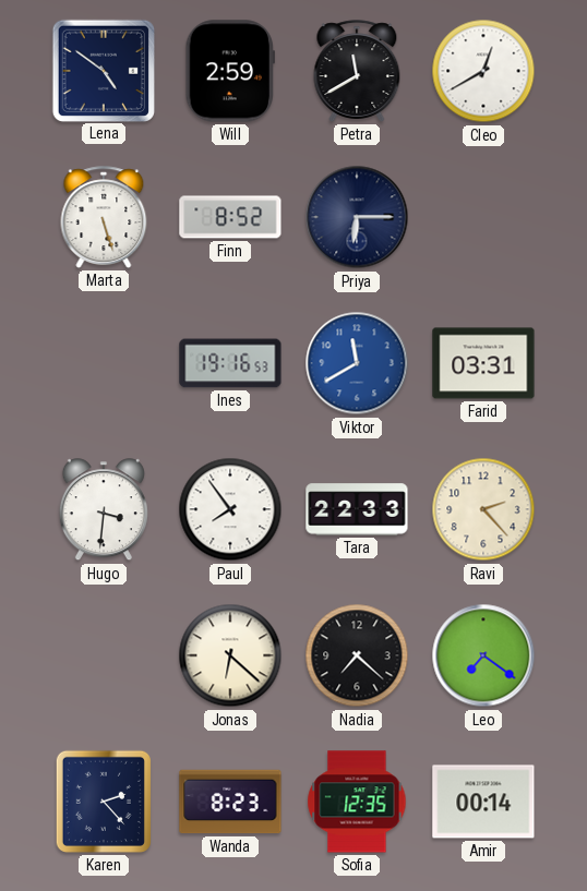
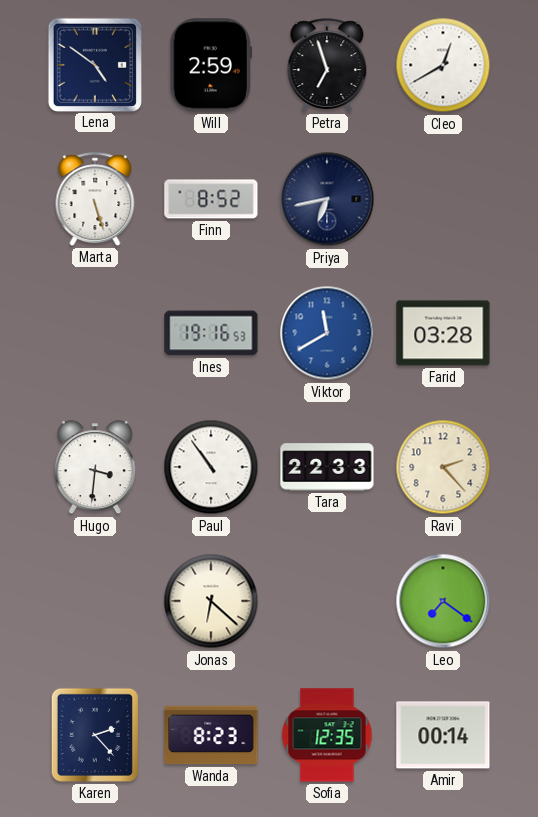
Petra: 11:40 -> 6:57 (327, 65)
Priya: 6:15 -> 6:43 (327, 199)
Farid: 03:31 -> 03:28 (443, 333)
Paul: 7:54 -> 10:54 (211, 467)
Nadia: 7:22 -> none (357, 655)
